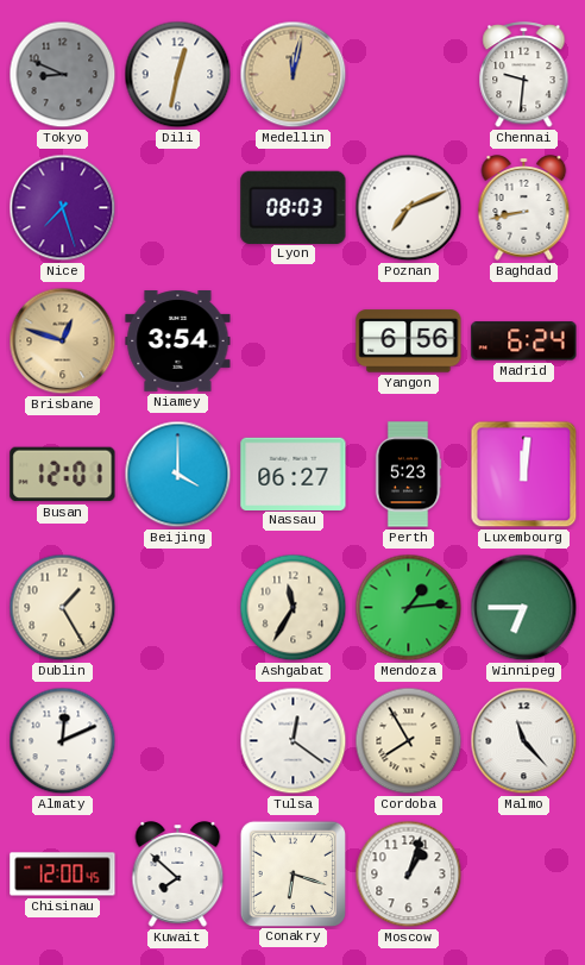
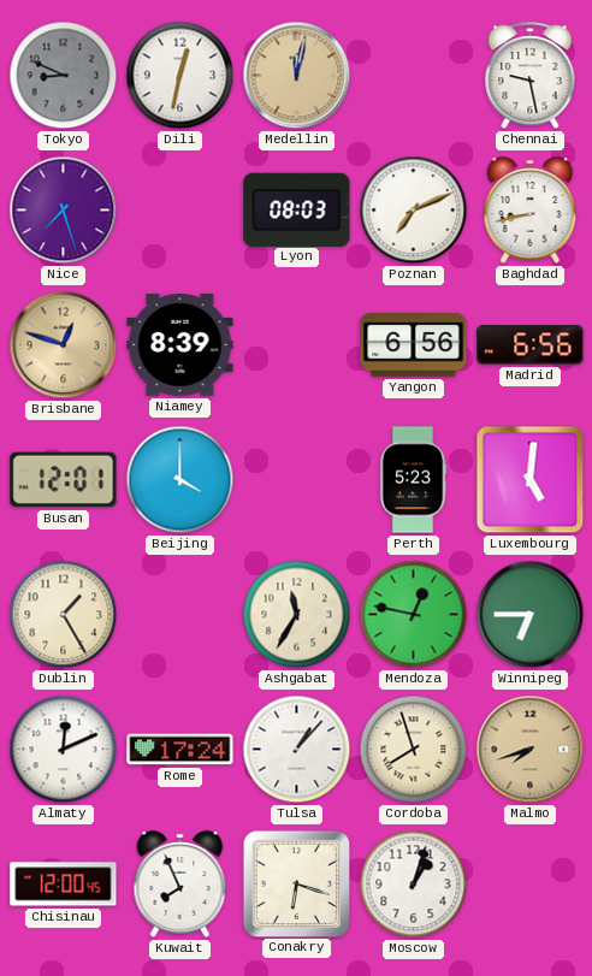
Chennai: 9:31 -> 9:28 (531, 76)
Niamey: 3:54 -> 8:39 (180, 345)
Madrid: 6:24 -> 6:56 (531, 345)
Nassau: 06:27 -> none (294, 474)
Luxembourg: 12:01 -> 5:01 (531, 480)
Mendoza: 1:14 -> 12:47 (414, 615)
Rome: none -> 17:24 (180, 750)
Tulsa: 12:21 -> 1:07 (297, 750)
Cordoba: 7:55 -> 7:57 (414, 750)
Malmo: 11:23 -> 7:42 (531, 750)
Malmo dial: white -> champagne (531, 750)
Kuwait: 7:52 -> 7:56 (180, 885)
